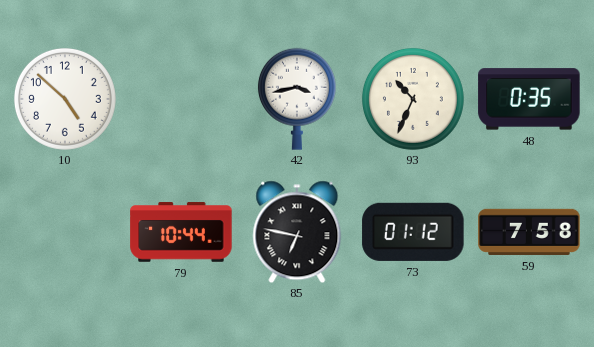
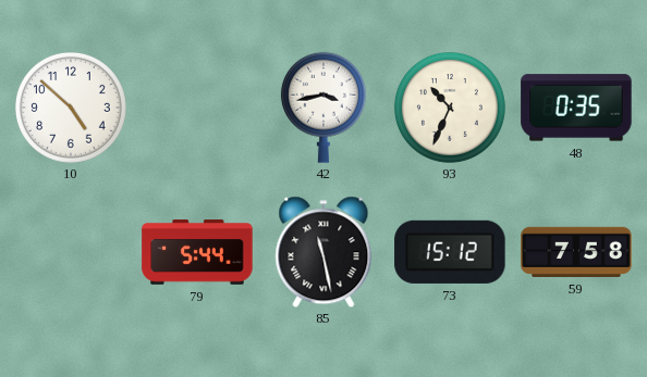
79: 10:44 -> 5:44 (197, 252)
85: 6:47 -> 11:28 (323, 252)
73: 01:12 -> 15:12 (450, 252)
